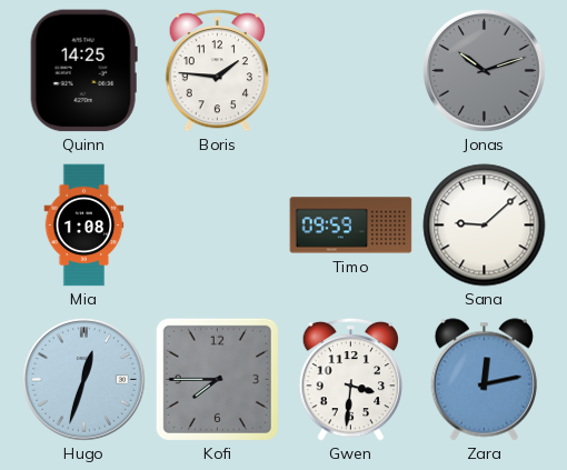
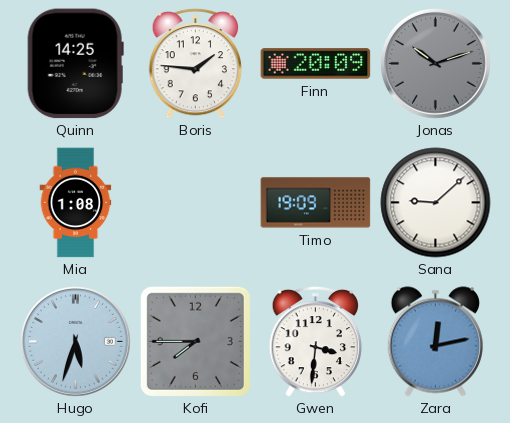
Finn: none -> 20:09 (316, 64)
Timo: 09:59 -> 19:09 (316, 203)
Hugo: 12:33 -> 5:33 (76, 342)
